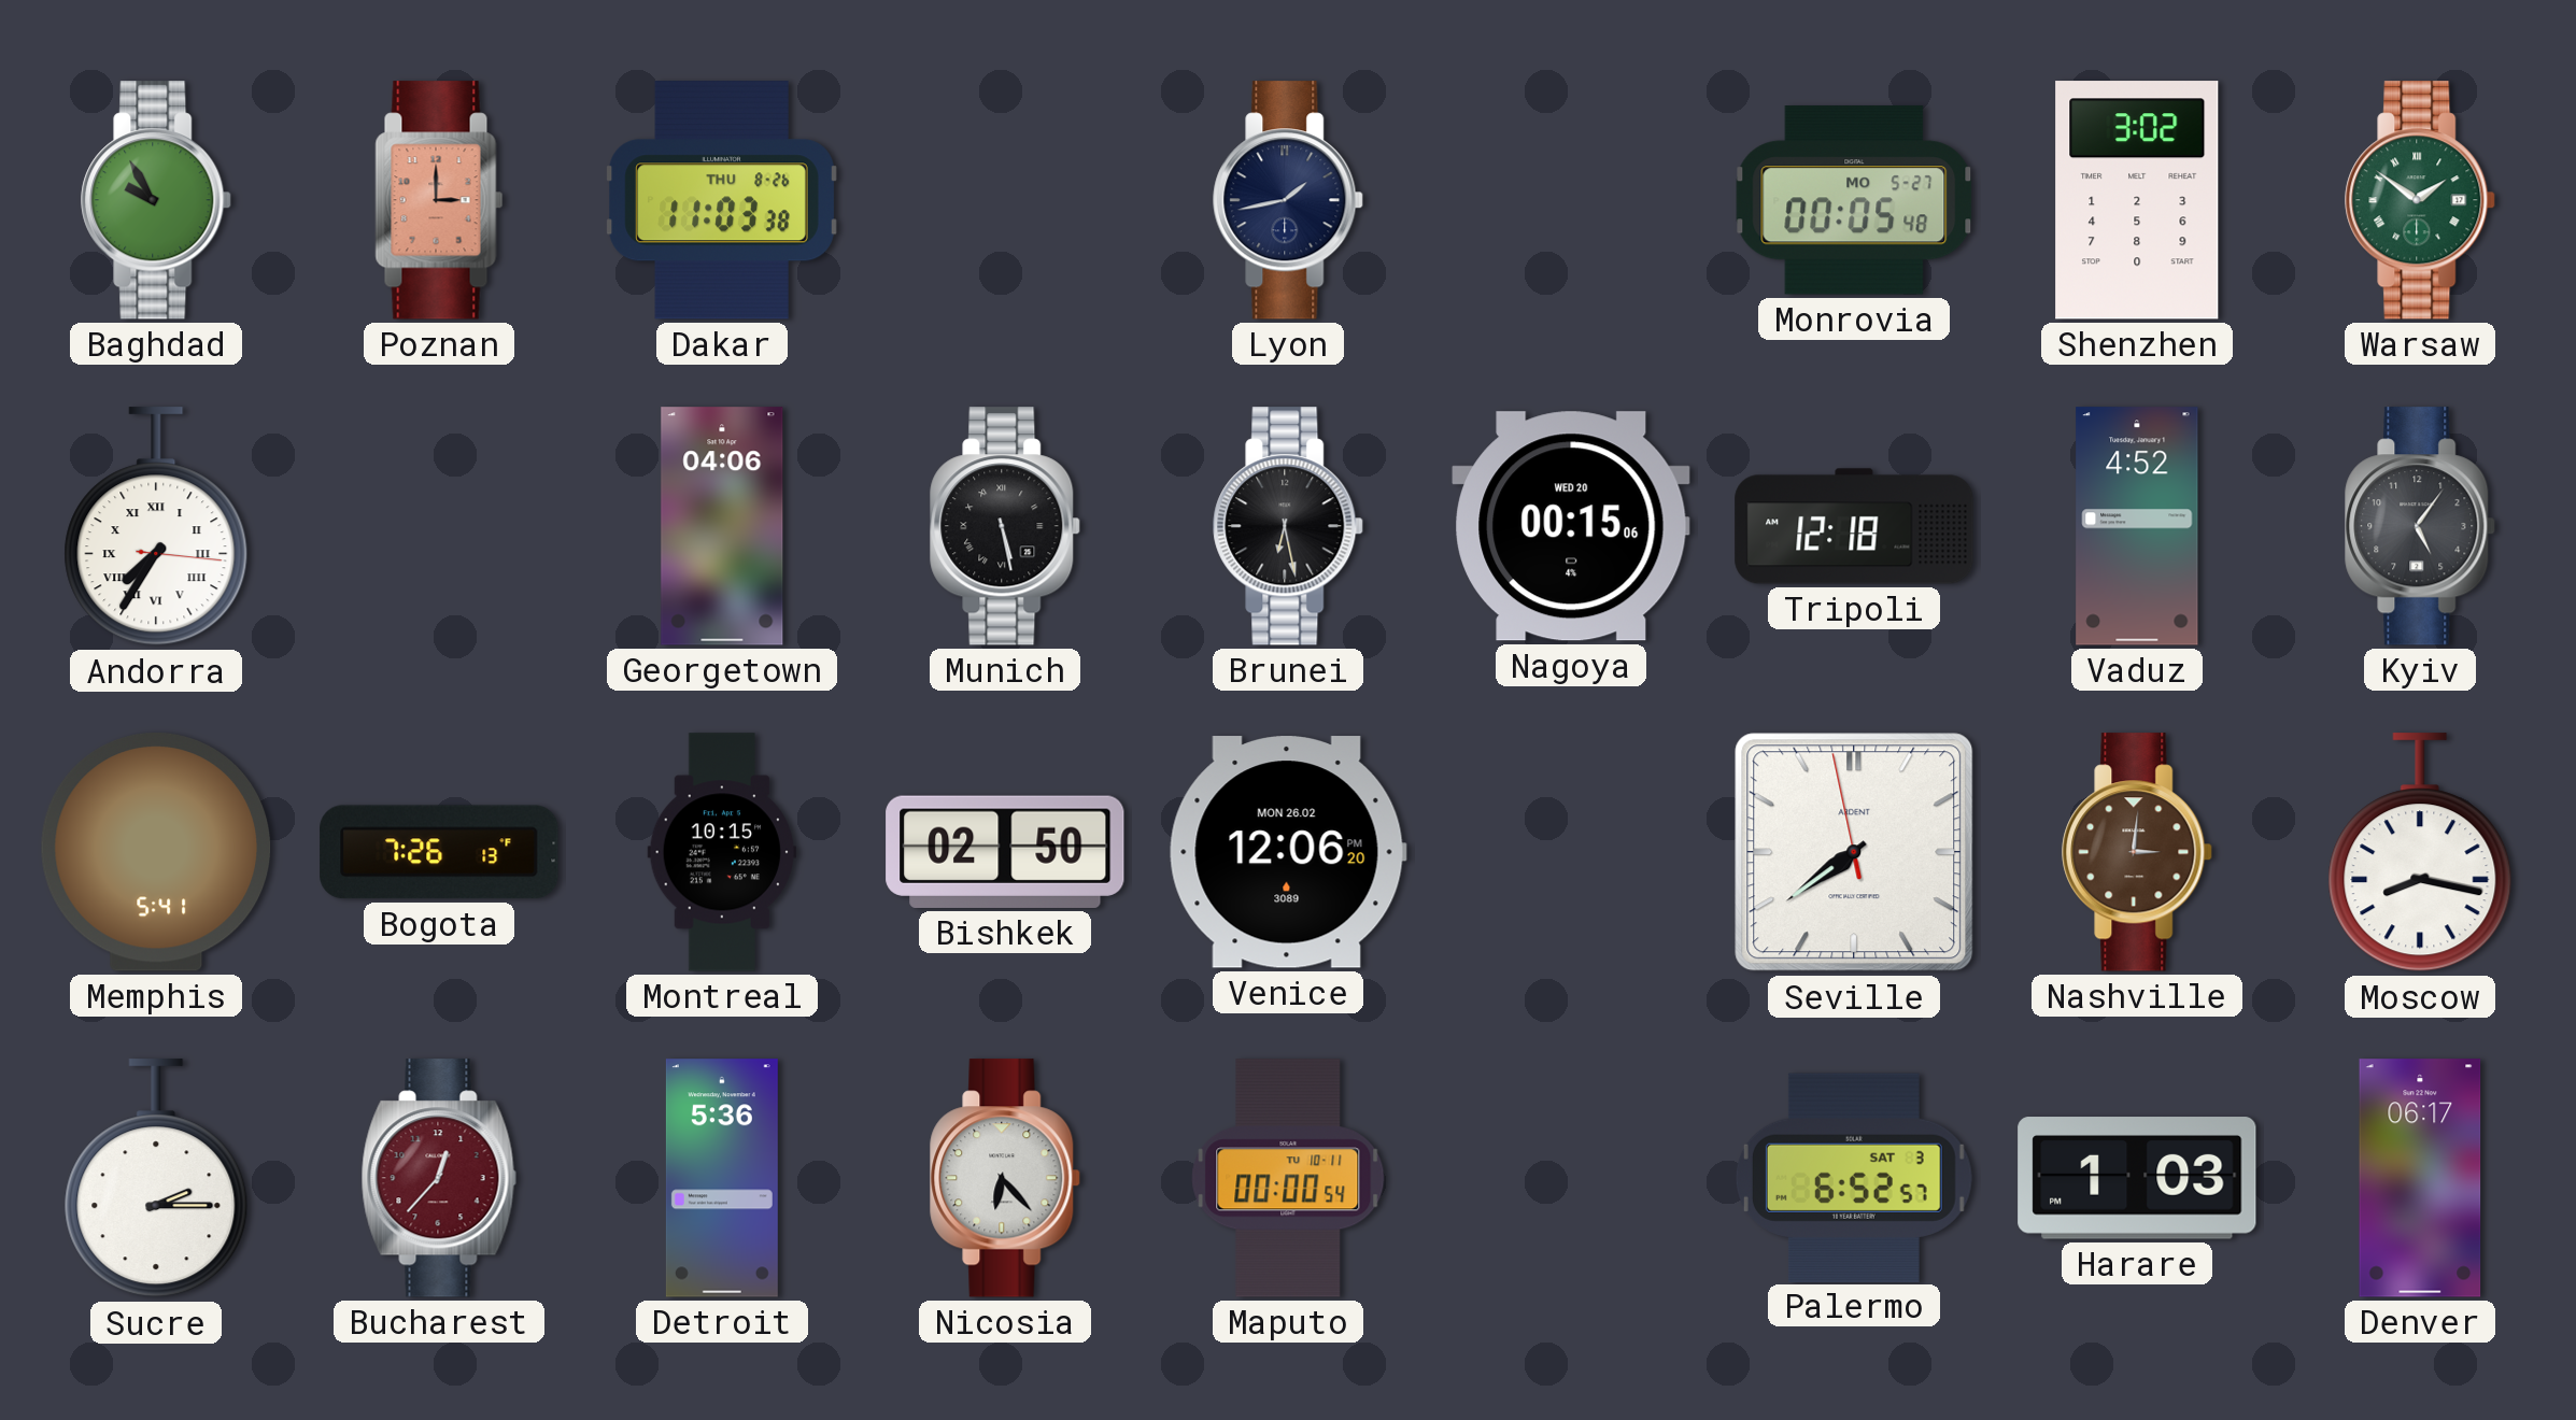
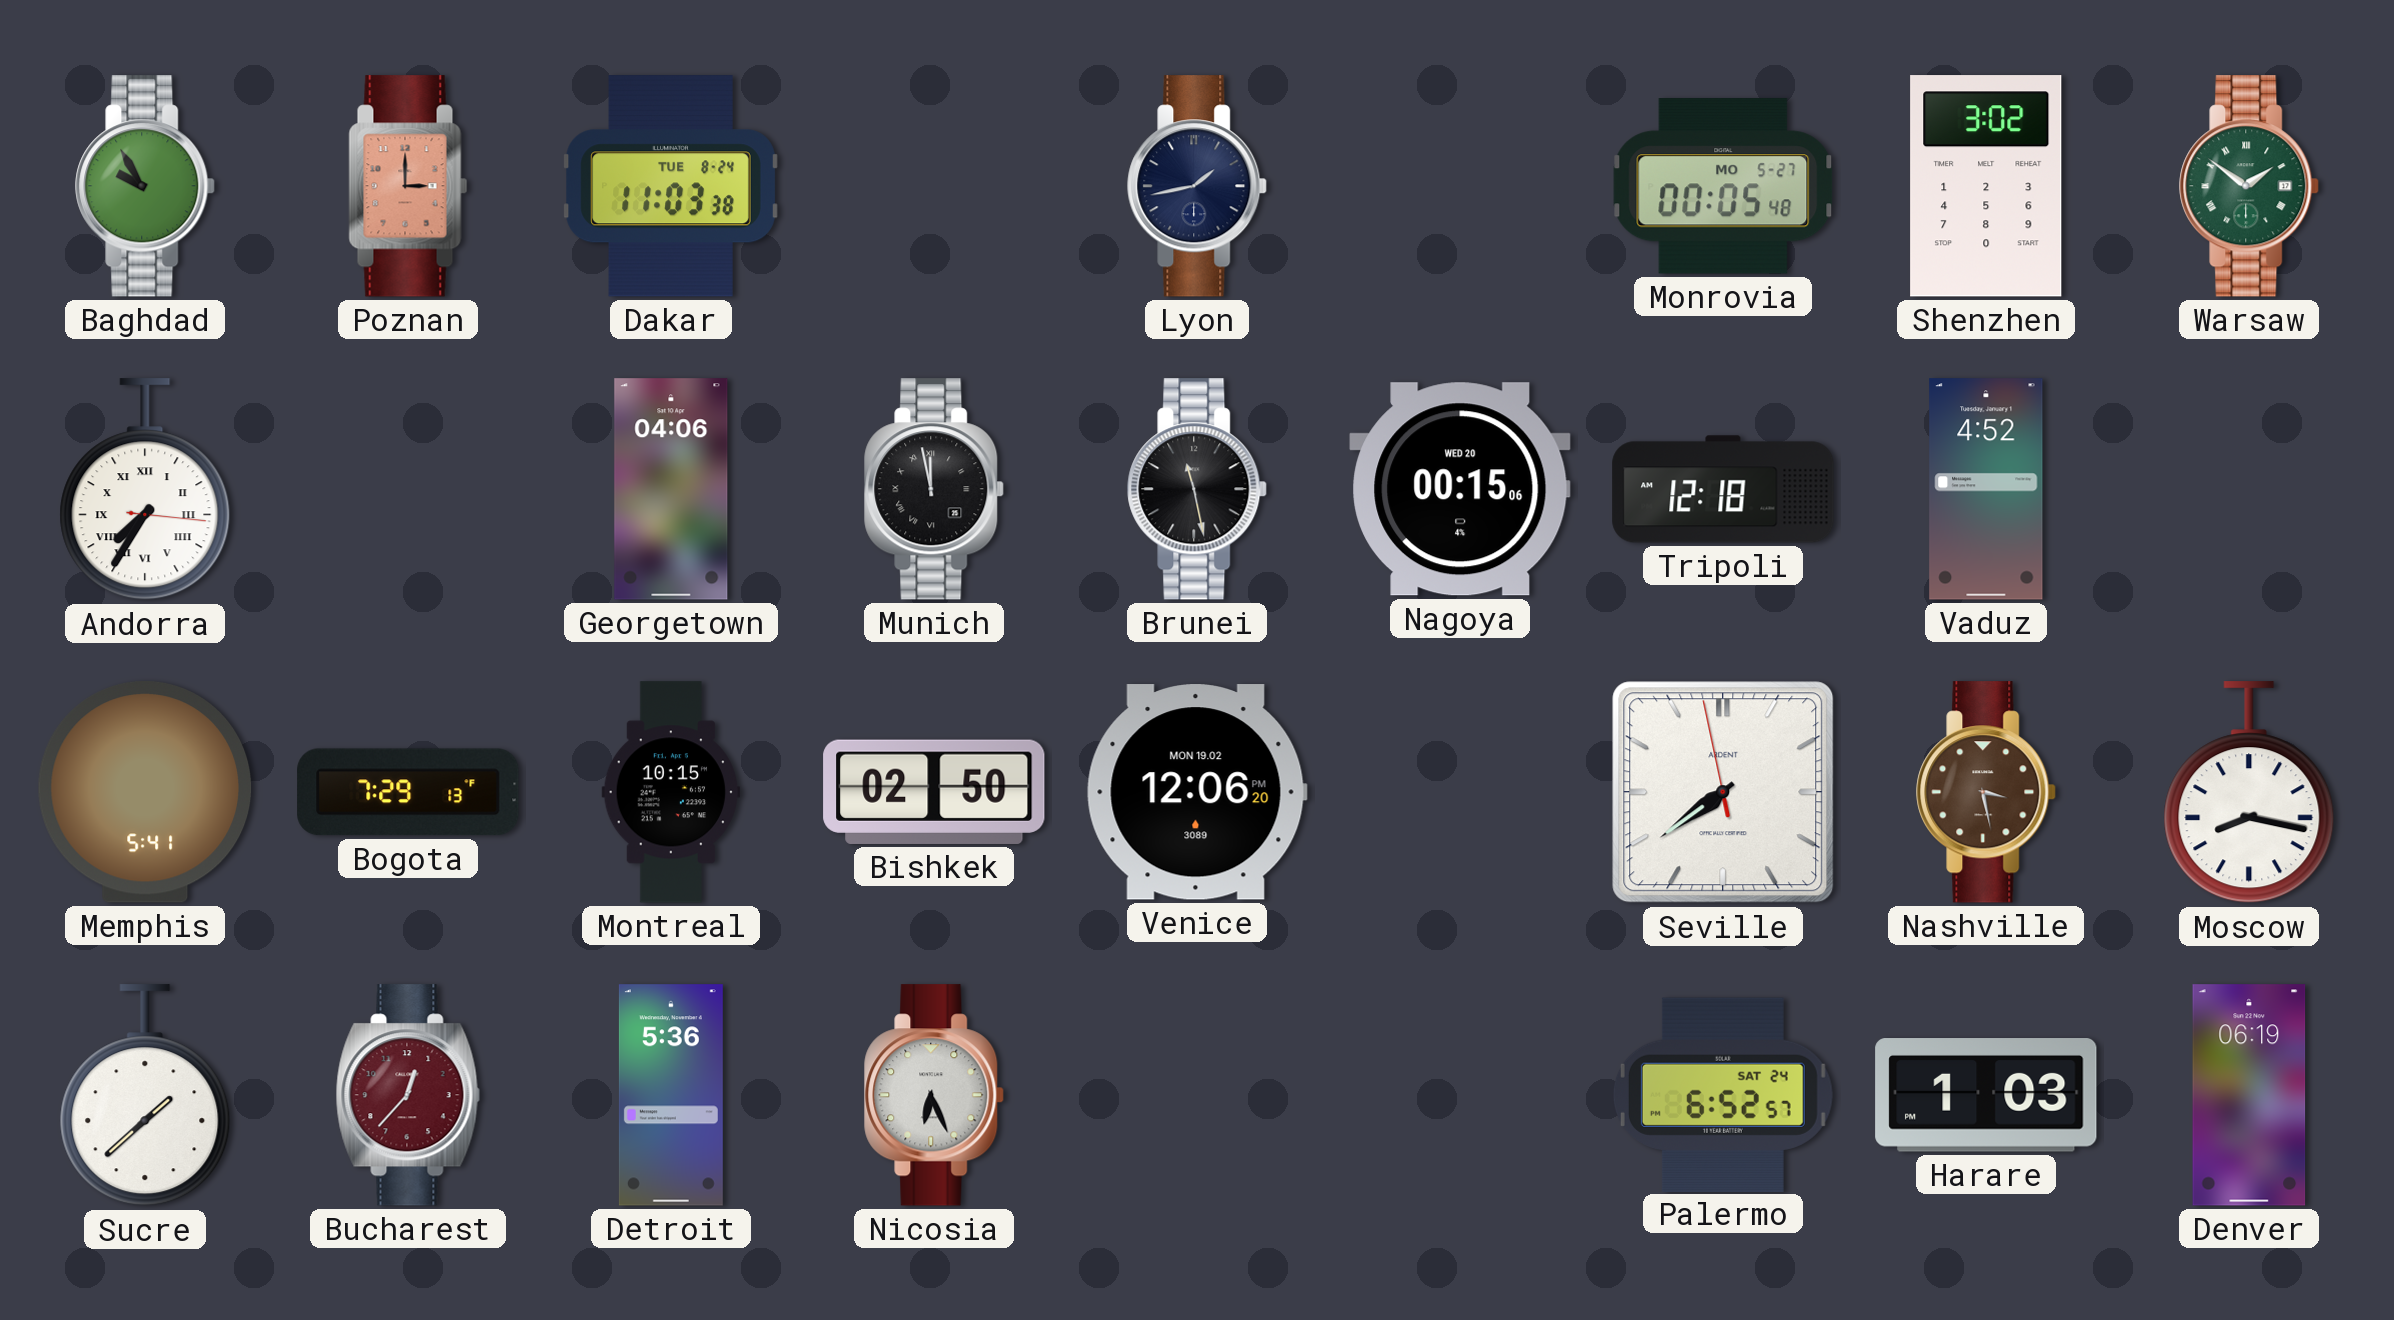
Dakar date: THU 8-26 -> TUE 8-24 (671, 186)
Munich: 5:28 -> 11:58 (935, 489)
Brunei: 6:28 -> 11:28 (1198, 489)
Kyiv: 5:06 -> none (2421, 526)
Bogota: 7:26 -> 7:29 (408, 792)
Venice date: MON 26.02 -> MON 19.02 (1197, 792)
Nashville: 3:01 -> 3:28 (1987, 792)
Sucre: 2:15 -> 1:38 (145, 1096)
Nicosia: 6:23 -> 6:26 (935, 1095)
Maputo: 00:00 -> none (1288, 1178)
Palermo date: SAT 3 -> SAT 24 (1723, 1094)
Denver: 06:17 -> 06:19 (2249, 1095)
